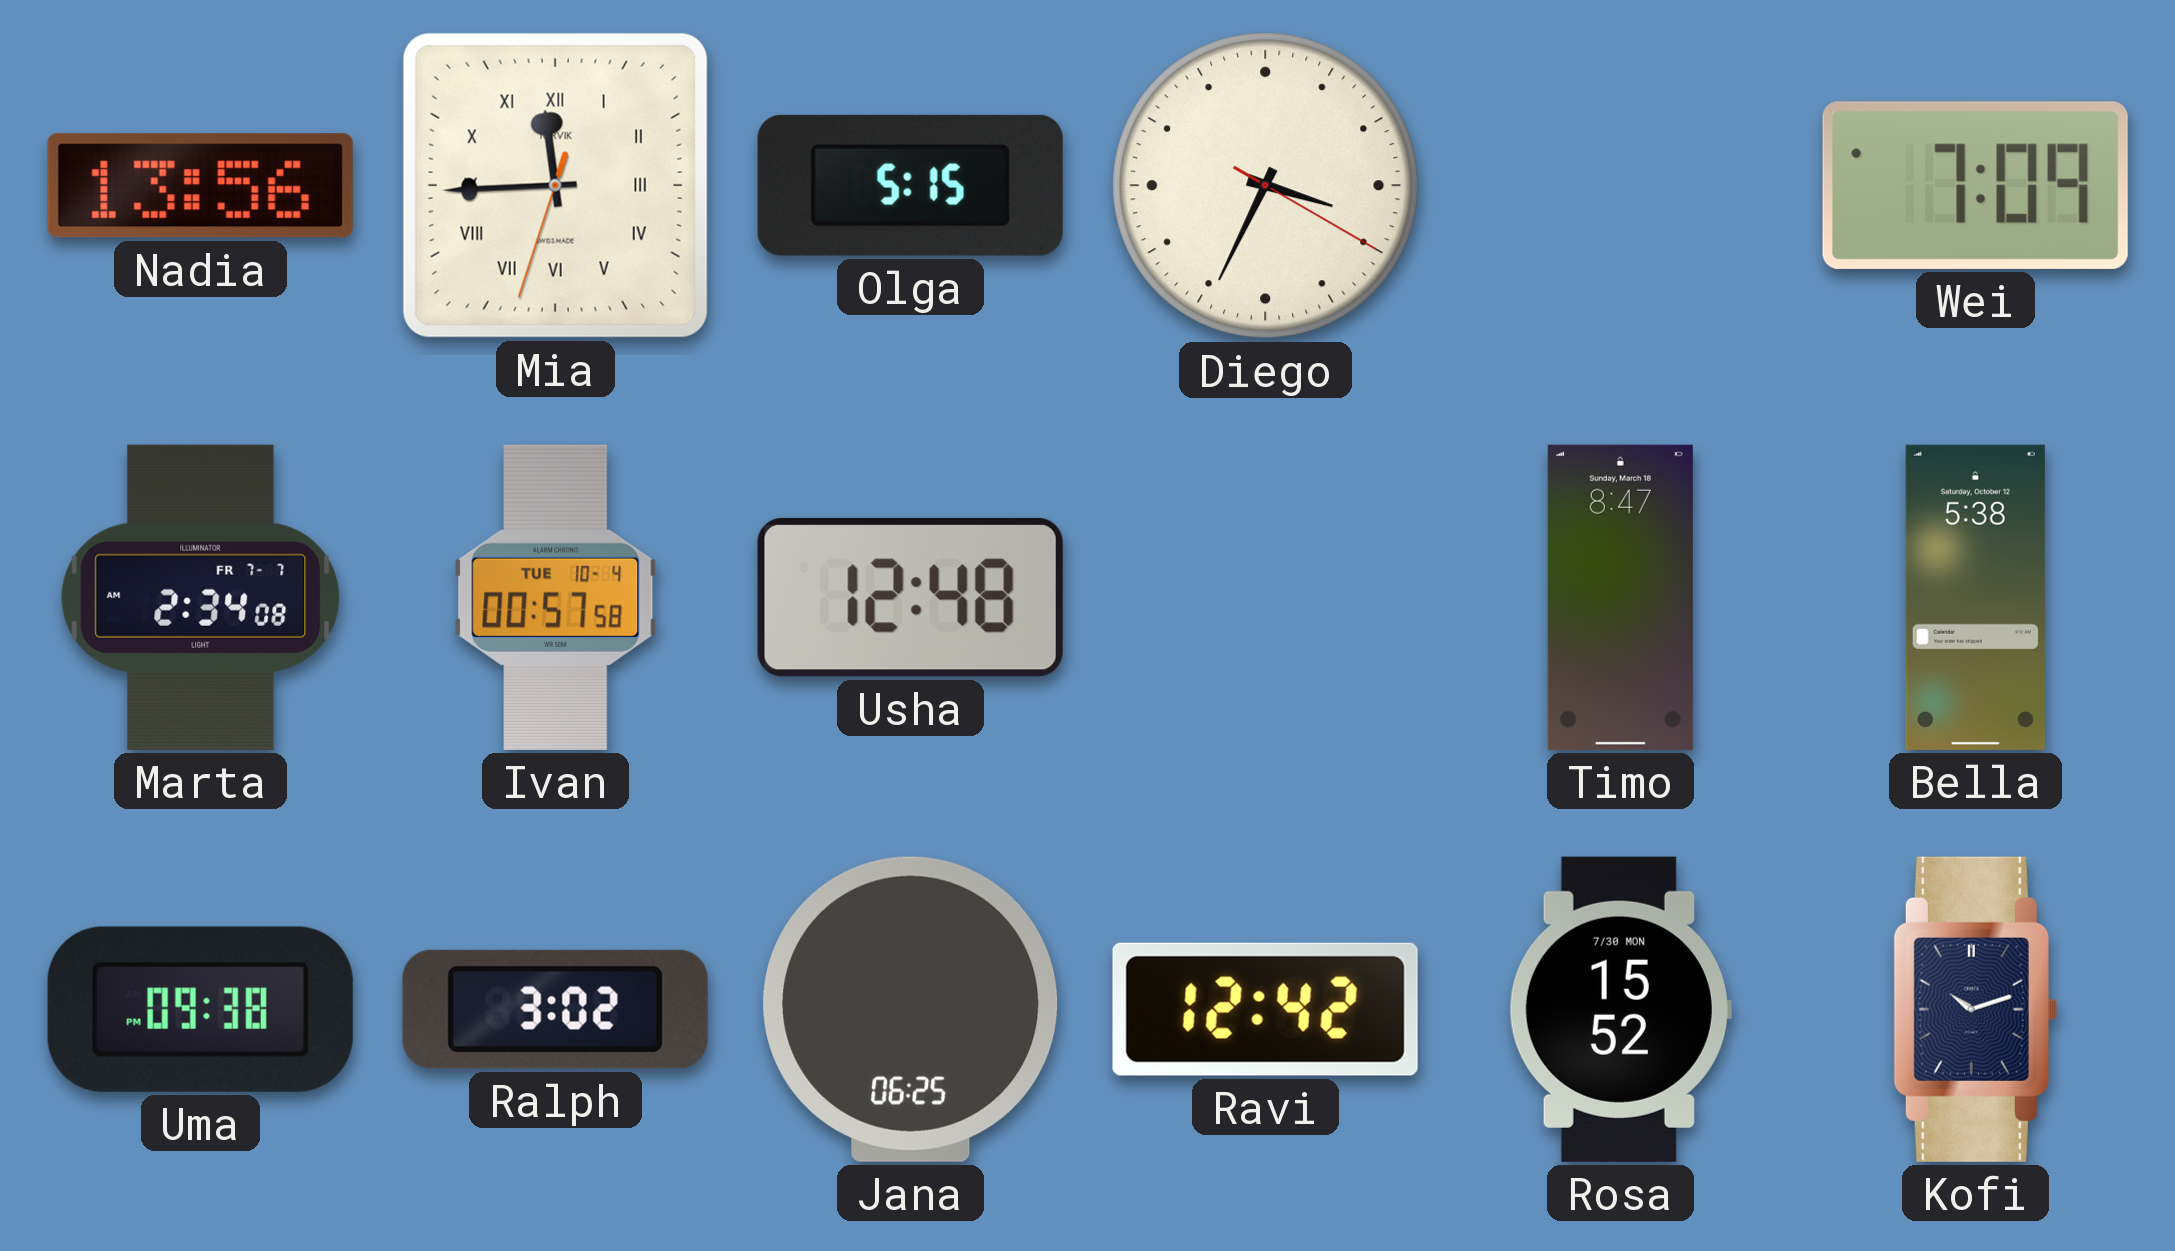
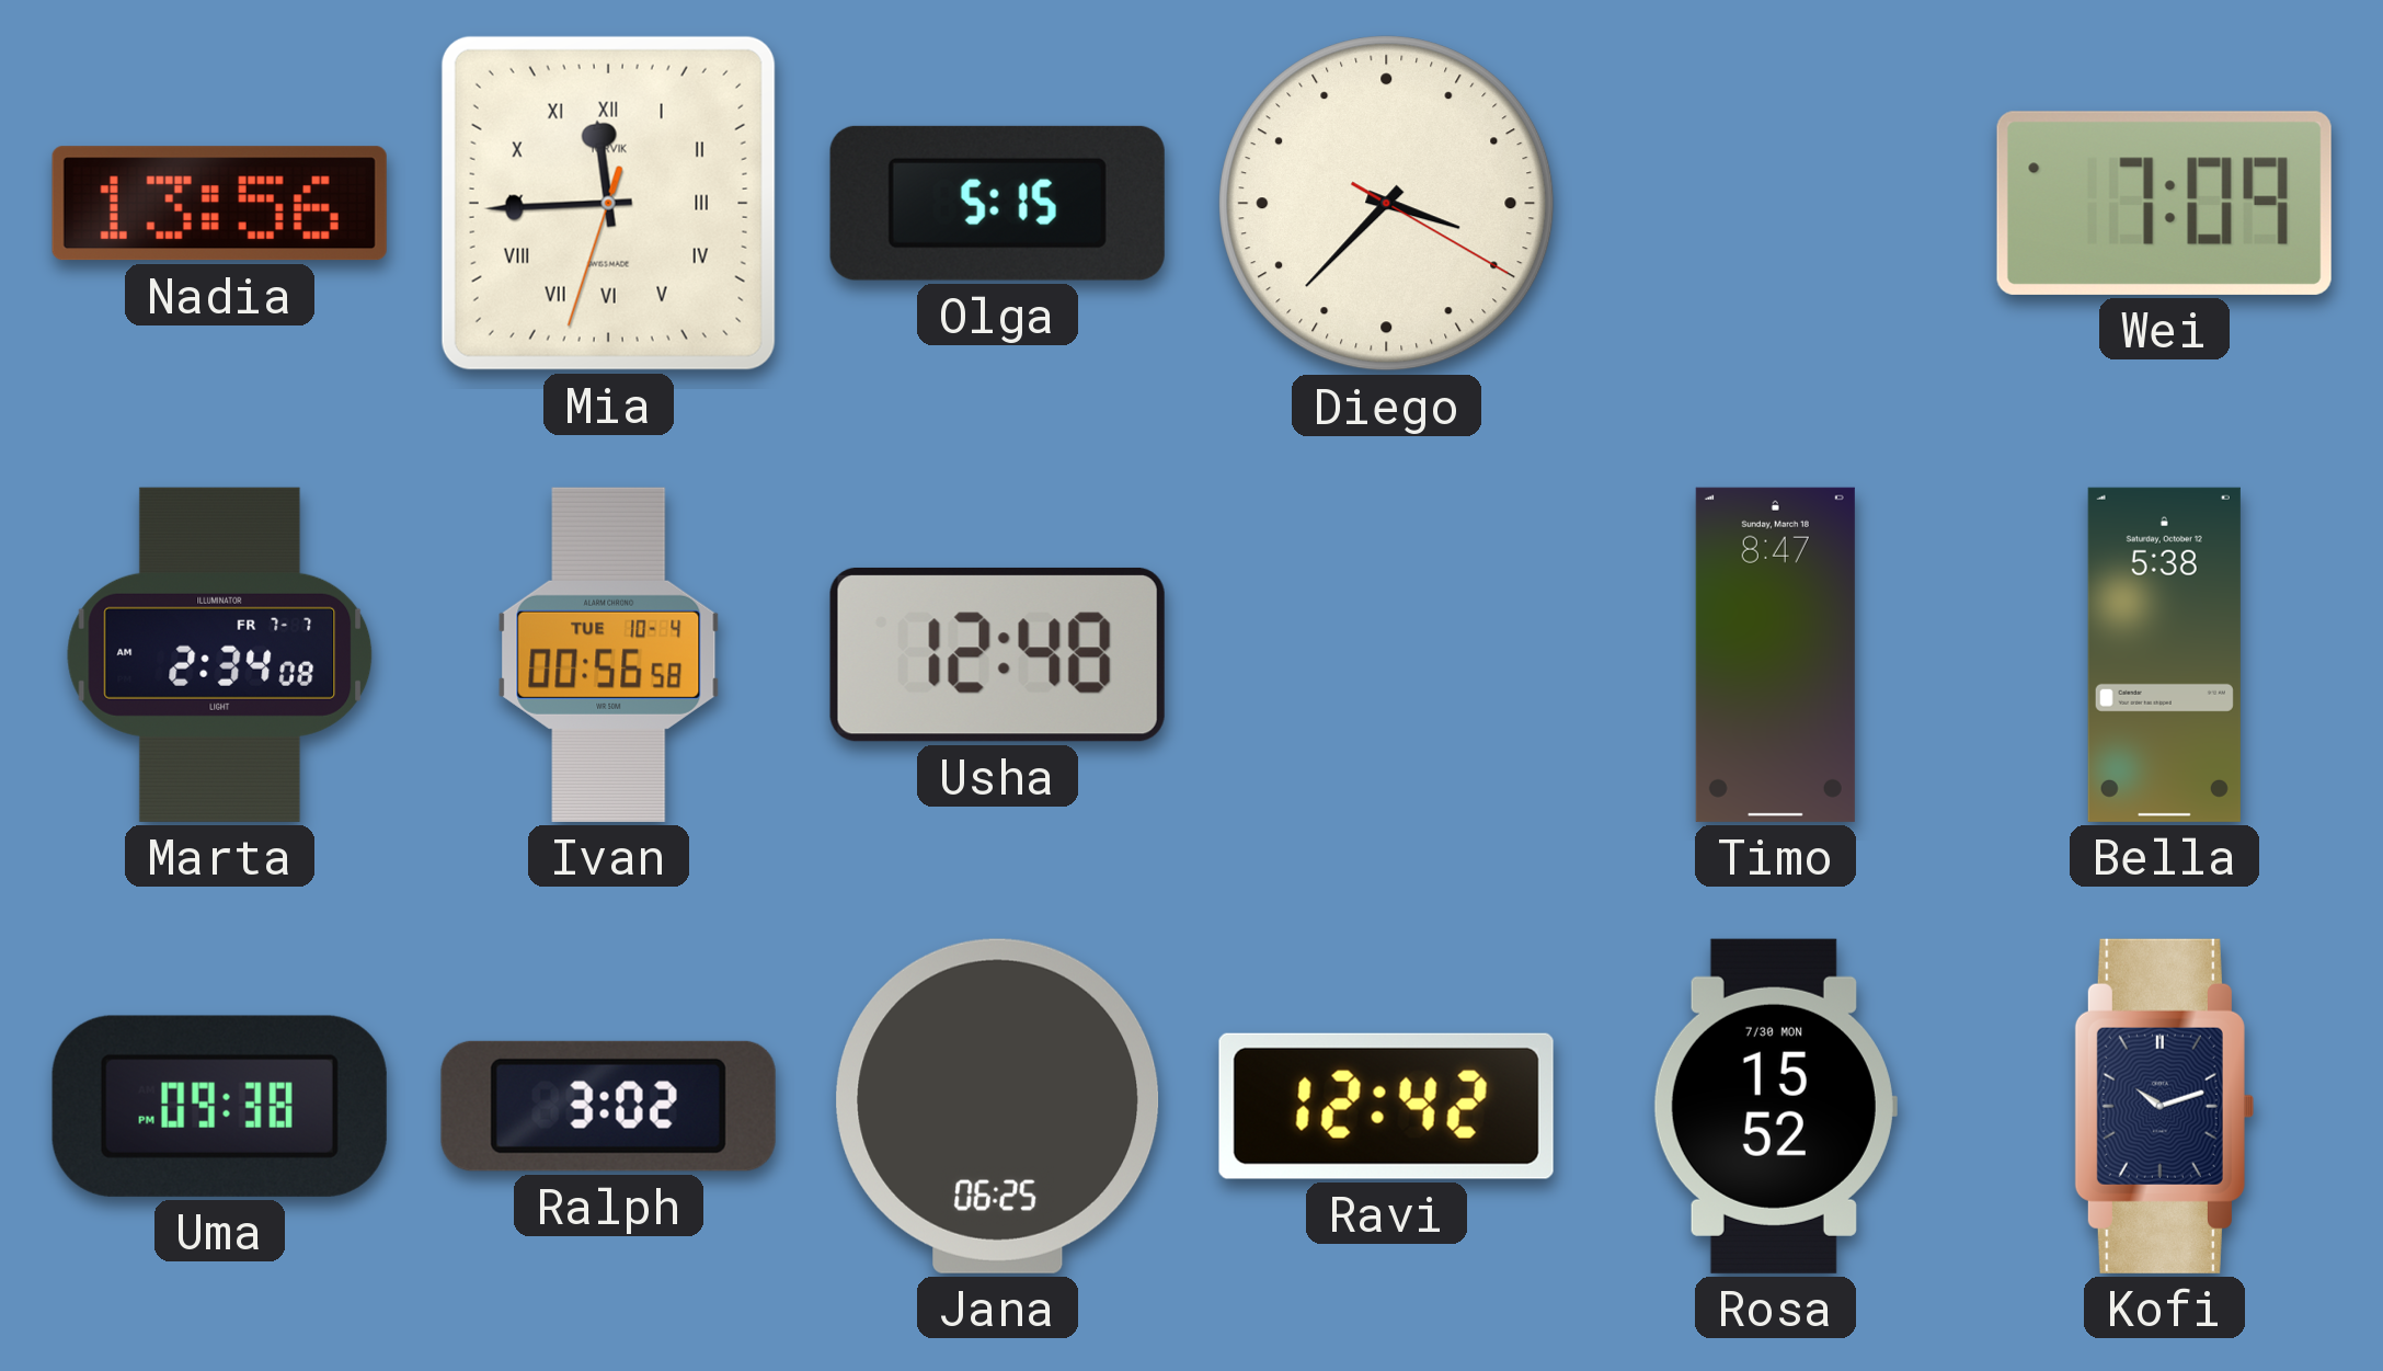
Diego: 3:34 -> 3:37 (1387, 204)
Ivan: 00:57 -> 00:56 (609, 654)
